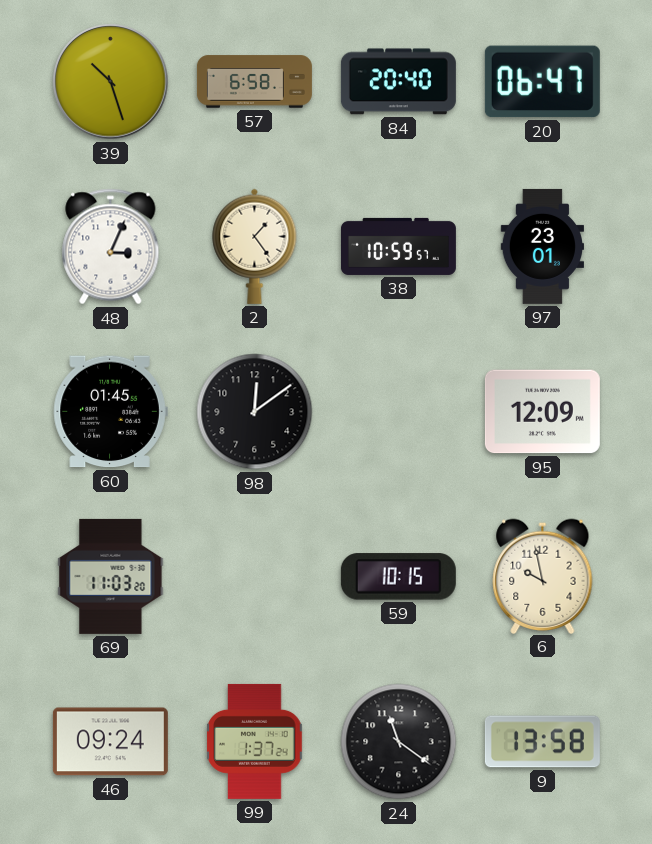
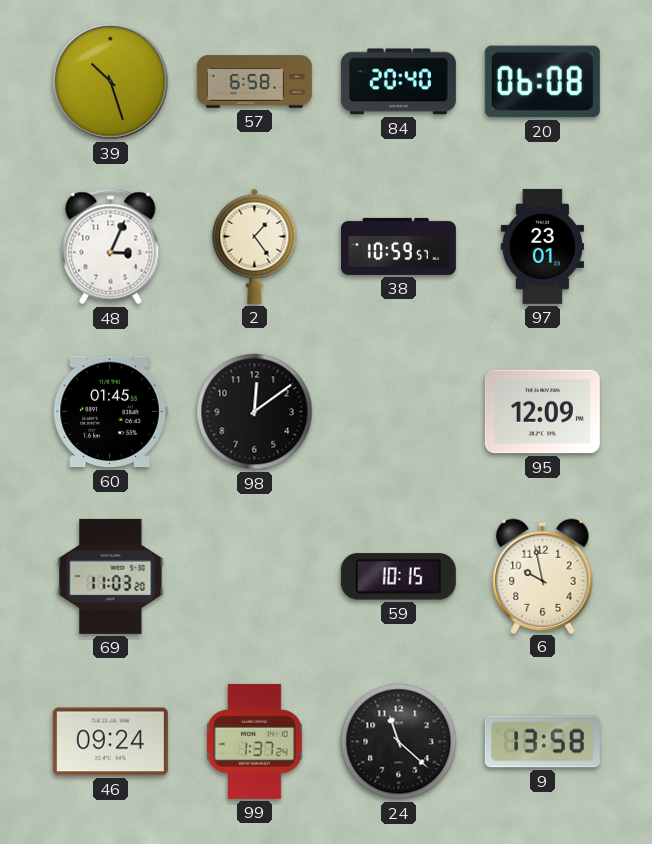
20: 06:47 -> 06:08 (542, 82)
24: 11:21 -> 11:22 (399, 742)
